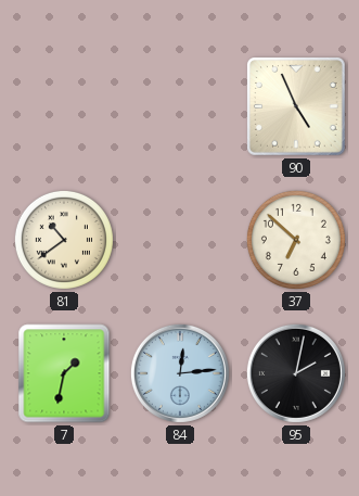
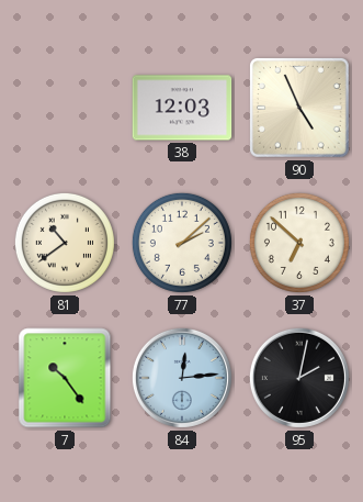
38: none -> 12:03 (182, 108)
77: none -> 2:08 (182, 243)
7: 1:32 -> 10:24 (65, 378)
